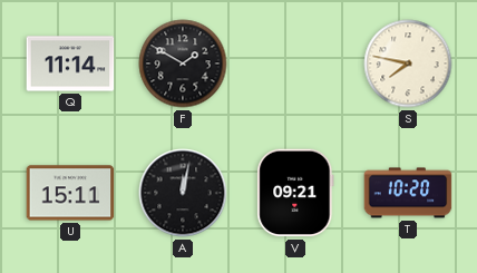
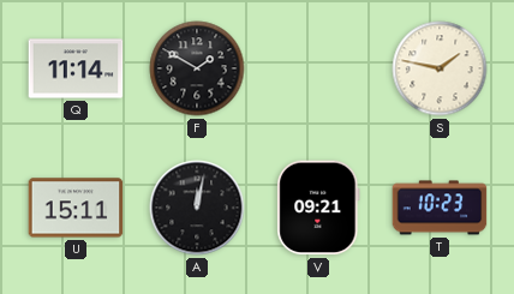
S: 7:47 -> 1:47 (440, 68)
T: 10:20 -> 10:23 (440, 208)
